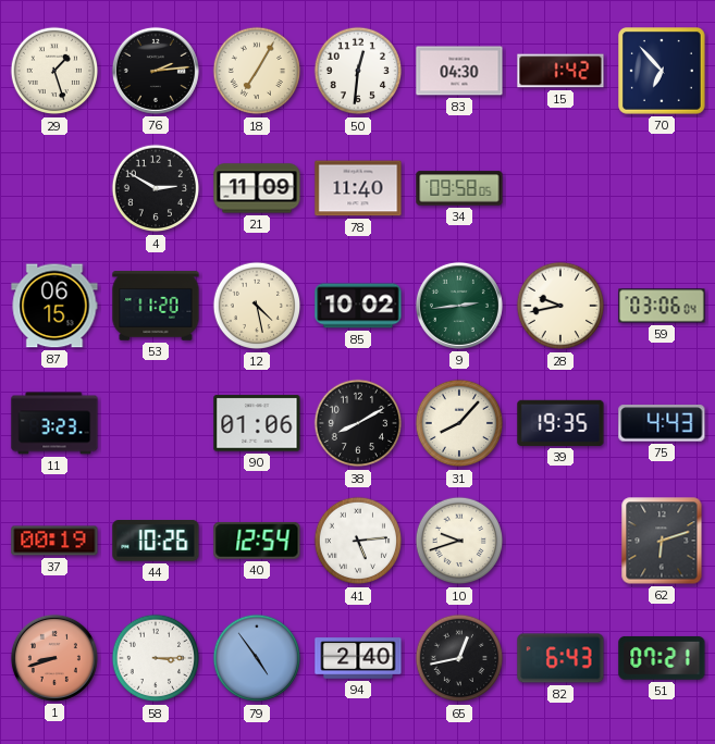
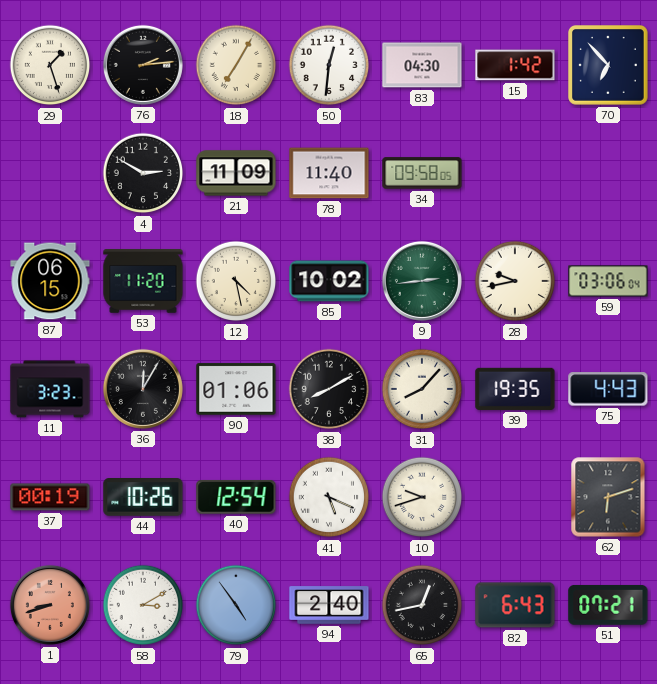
36: none -> 12:05 (143, 389)
41: 5:14 -> 5:19 (329, 497)
58: 3:15 -> 3:10 (143, 605)
